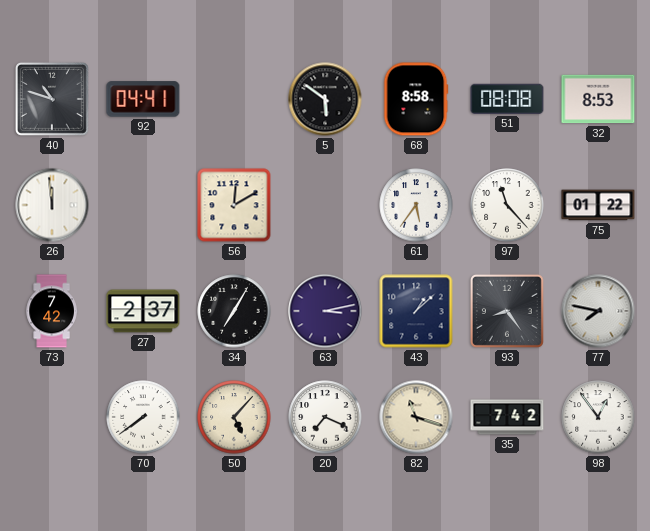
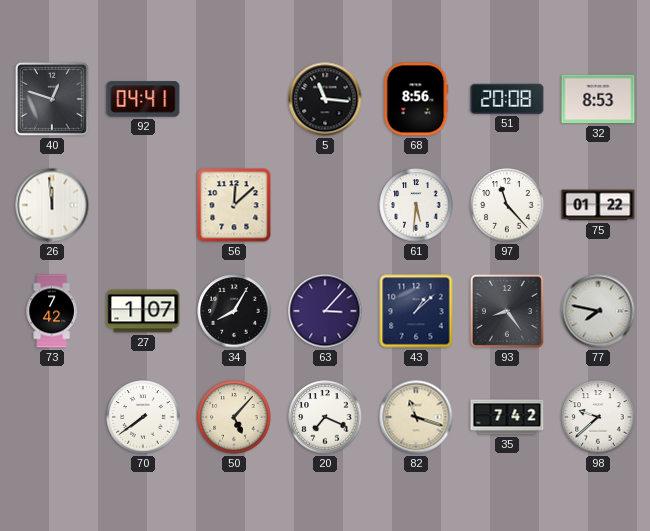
40: 10:48 -> 12:48 (52, 99)
5: 5:51 -> 11:16 (325, 99)
68: 8:58 -> 8:56 (416, 99)
51: 08:08 -> 20:08 (507, 99)
56: 12:10 -> 12:08 (234, 205)
61: 5:36 -> 5:31 (416, 205)
27: 2:37 -> 1:07 (143, 311)
34: 7:05 -> 8:05 (234, 311)
63: 3:13 -> 3:07 (325, 311)
98: 12:54 -> 9:38 (598, 417)
